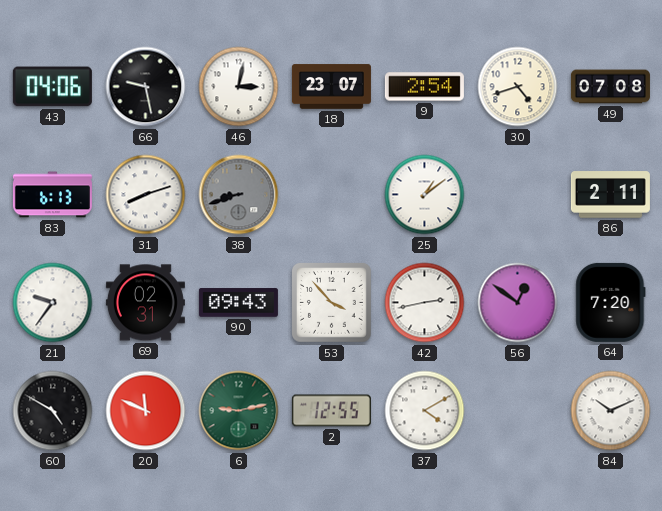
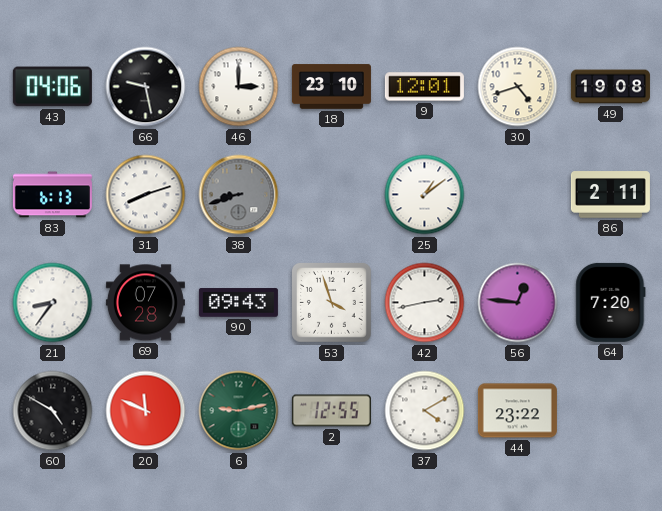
46: 3:02 -> 3:00 (239, 87)
18: 23:07 -> 23:10 (331, 87)
9: 2:54 -> 12:01 (424, 87)
49: 07:08 -> 19:08 (610, 87)
21: 9:36 -> 8:36 (53, 303)
69: 02:31 -> 07:28 (145, 303)
53: 3:53 -> 3:57 (332, 303)
56: 12:51 -> 12:46 (518, 303)
44: none -> 23:22 (517, 411)
84: 10:11 -> none (611, 411)
